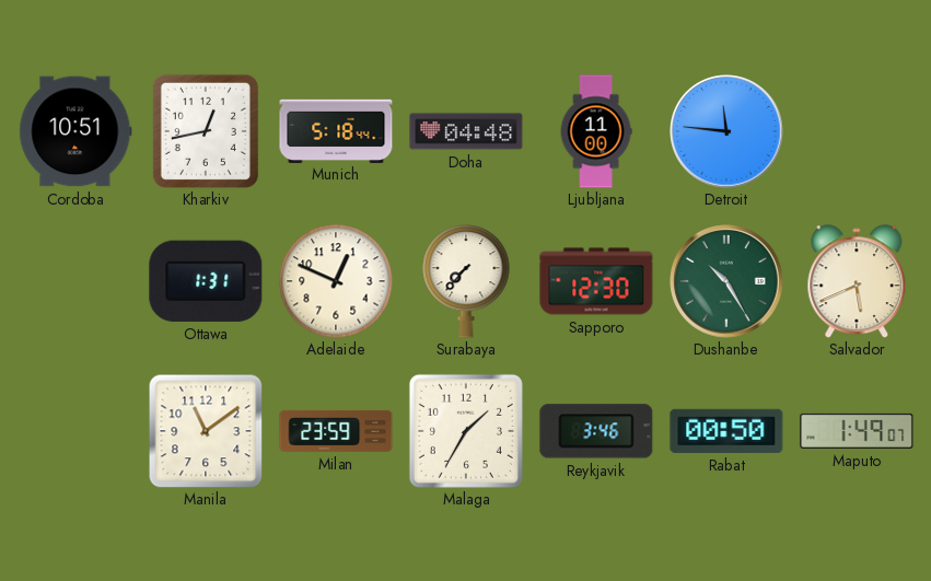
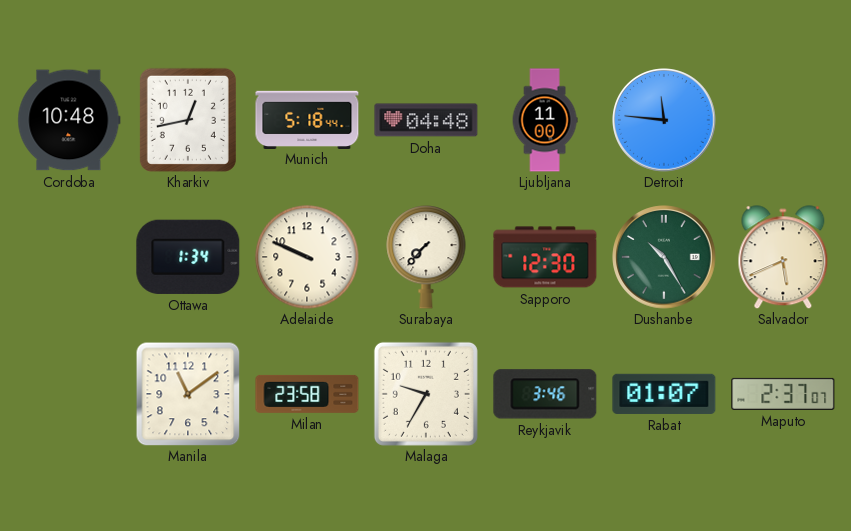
Cordoba: 10:51 -> 10:48 (69, 120)
Ottawa: 1:31 -> 1:34 (188, 257)
Adelaide: 12:49 -> 9:49 (307, 257)
Milan: 23:59 -> 23:58 (307, 394)
Malaga: 1:35 -> 9:35 (426, 394)
Rabat: 00:50 -> 01:07 (664, 394)
Maputo: 1:49 -> 2:37 (783, 394)
